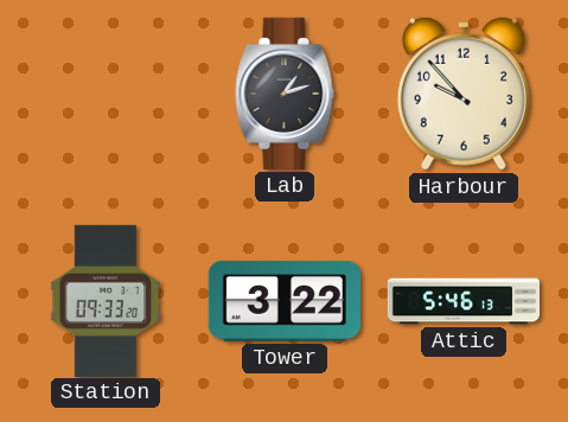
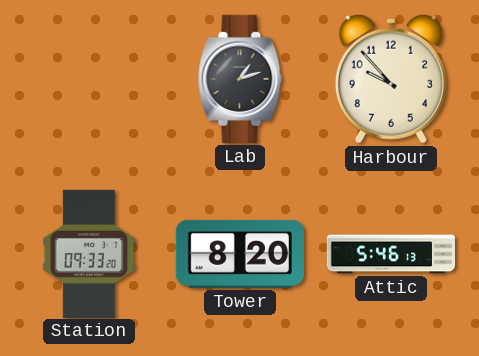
Tower: 3:22 -> 8:20 (240, 254)
